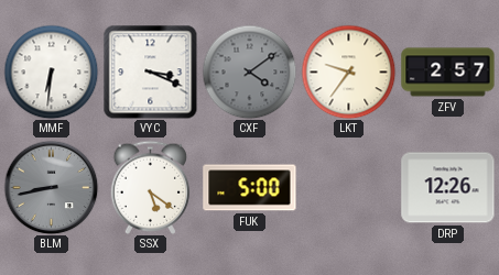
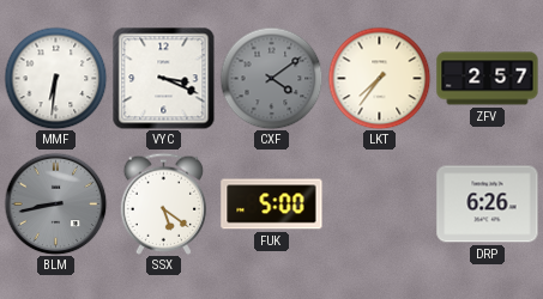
LKT: 9:36 -> 7:36 (379, 78)
DRP: 12:26 -> 6:26 (488, 205)
